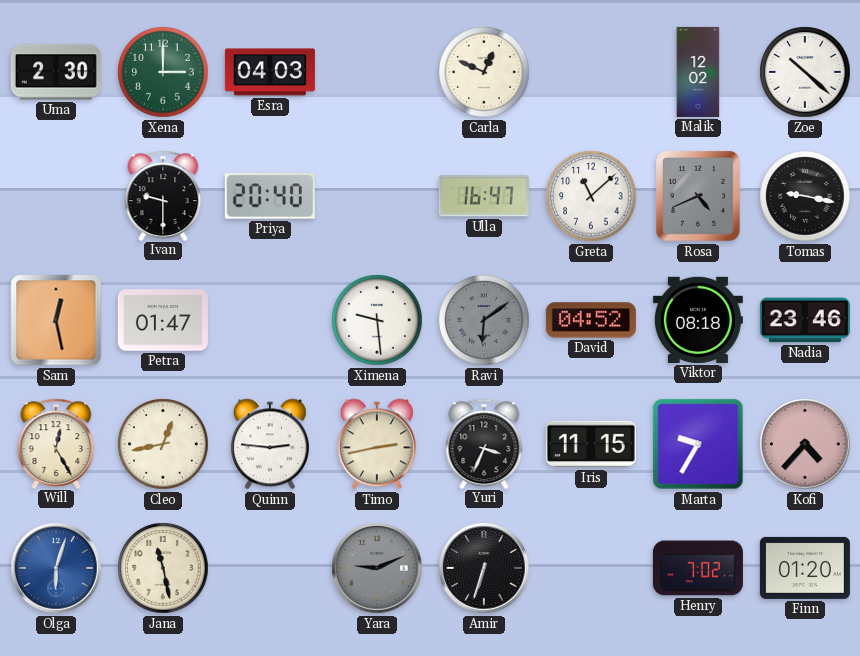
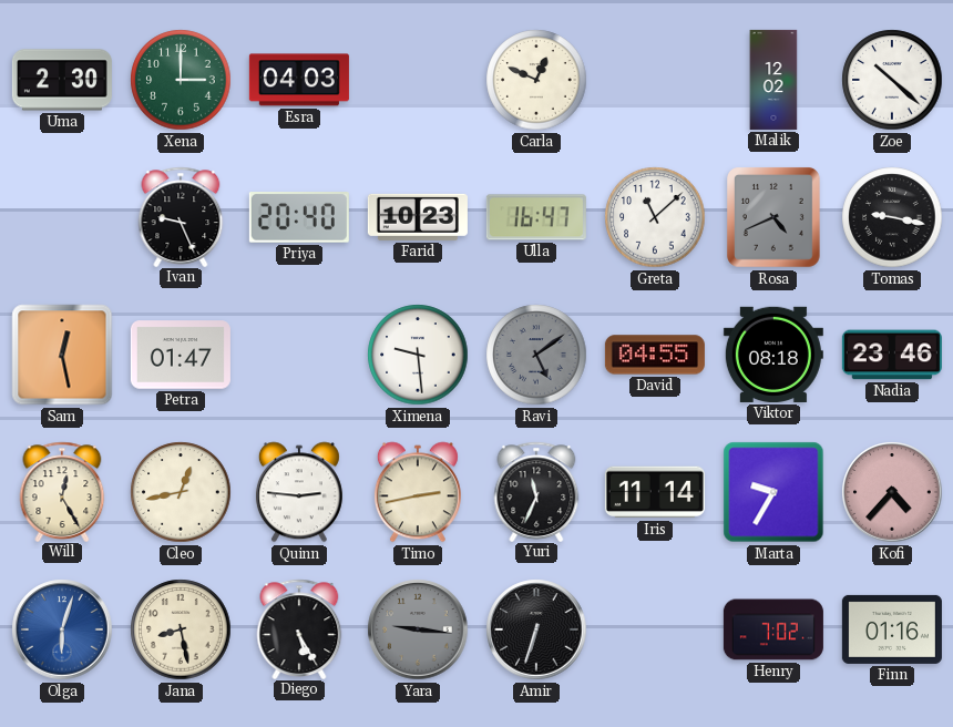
Ivan: 9:30 -> 9:26 (181, 216)
Farid: none -> 10:23 (418, 217)
Ravi: 6:09 -> 5:09 (536, 355)
David: 04:52 -> 04:55 (655, 355)
Yuri: 3:34 -> 11:34 (536, 491)
Iris: 11:15 -> 11:14 (655, 492)
Jana: 11:28 -> 8:28 (181, 629)
Diego: none -> 5:25 (299, 628)
Yara: 9:11 -> 9:16 (418, 629)
Finn: 01:20 -> 01:16 (892, 629)
